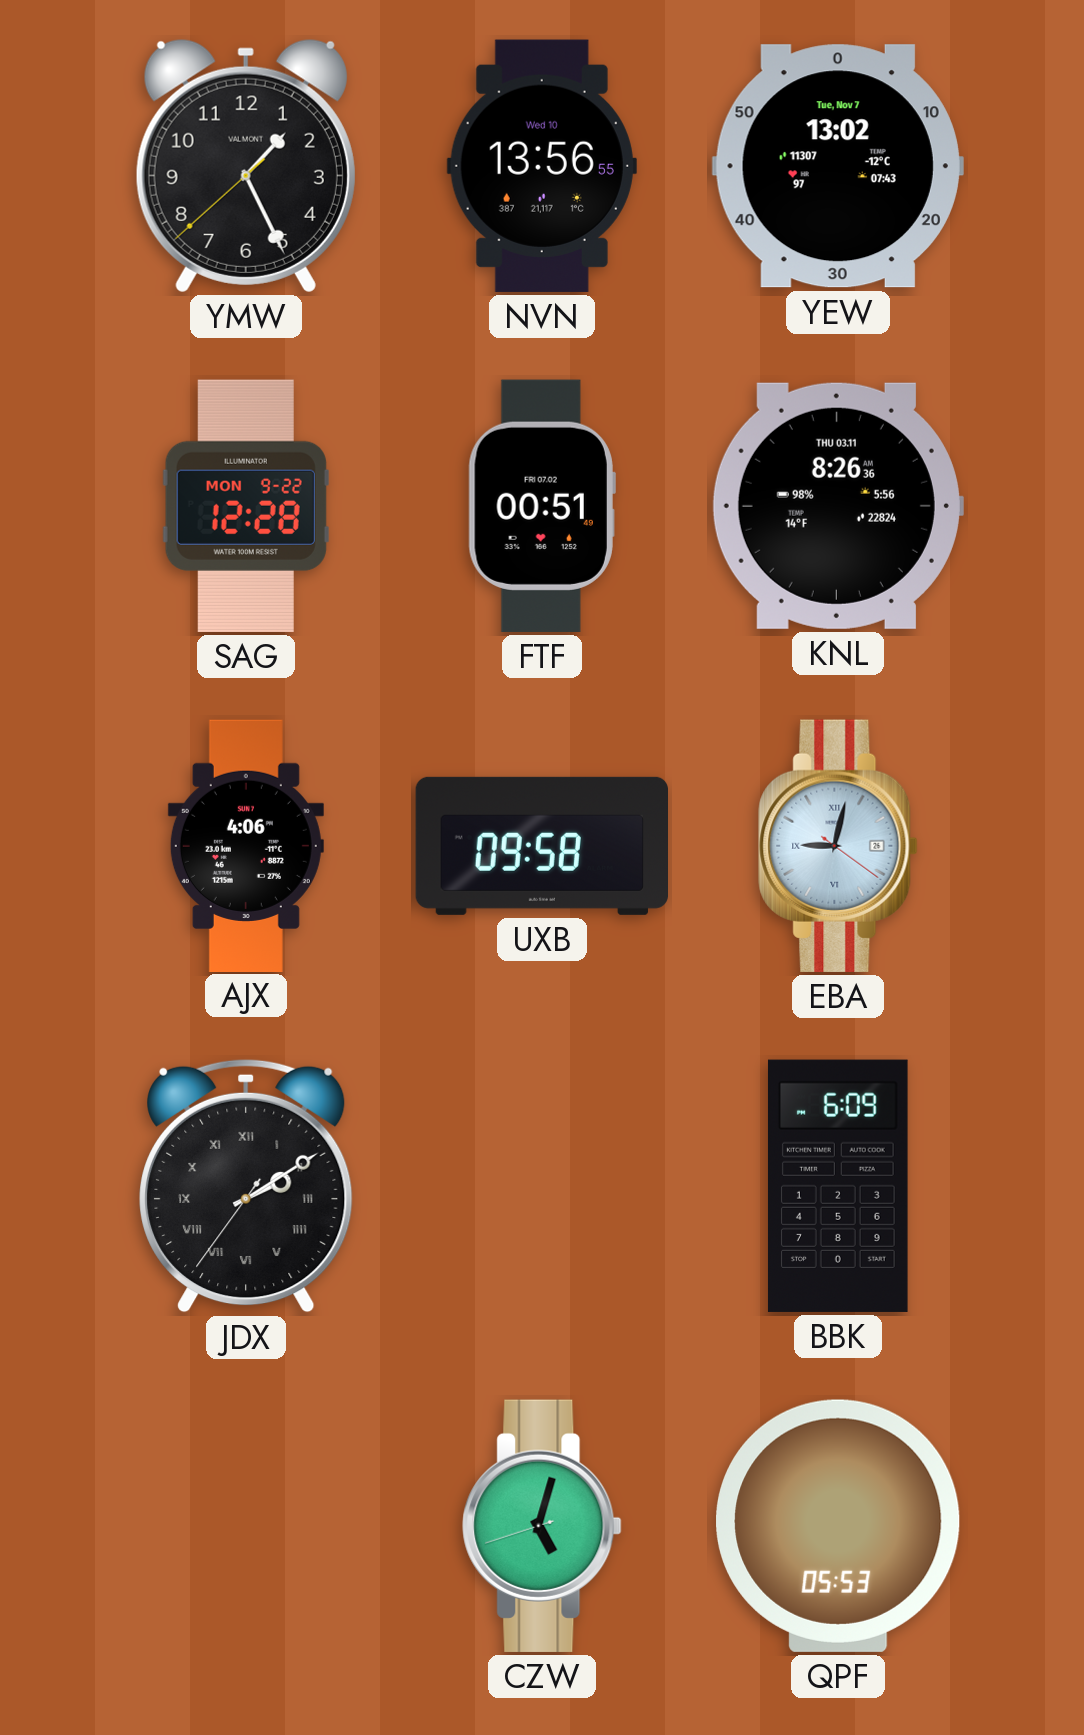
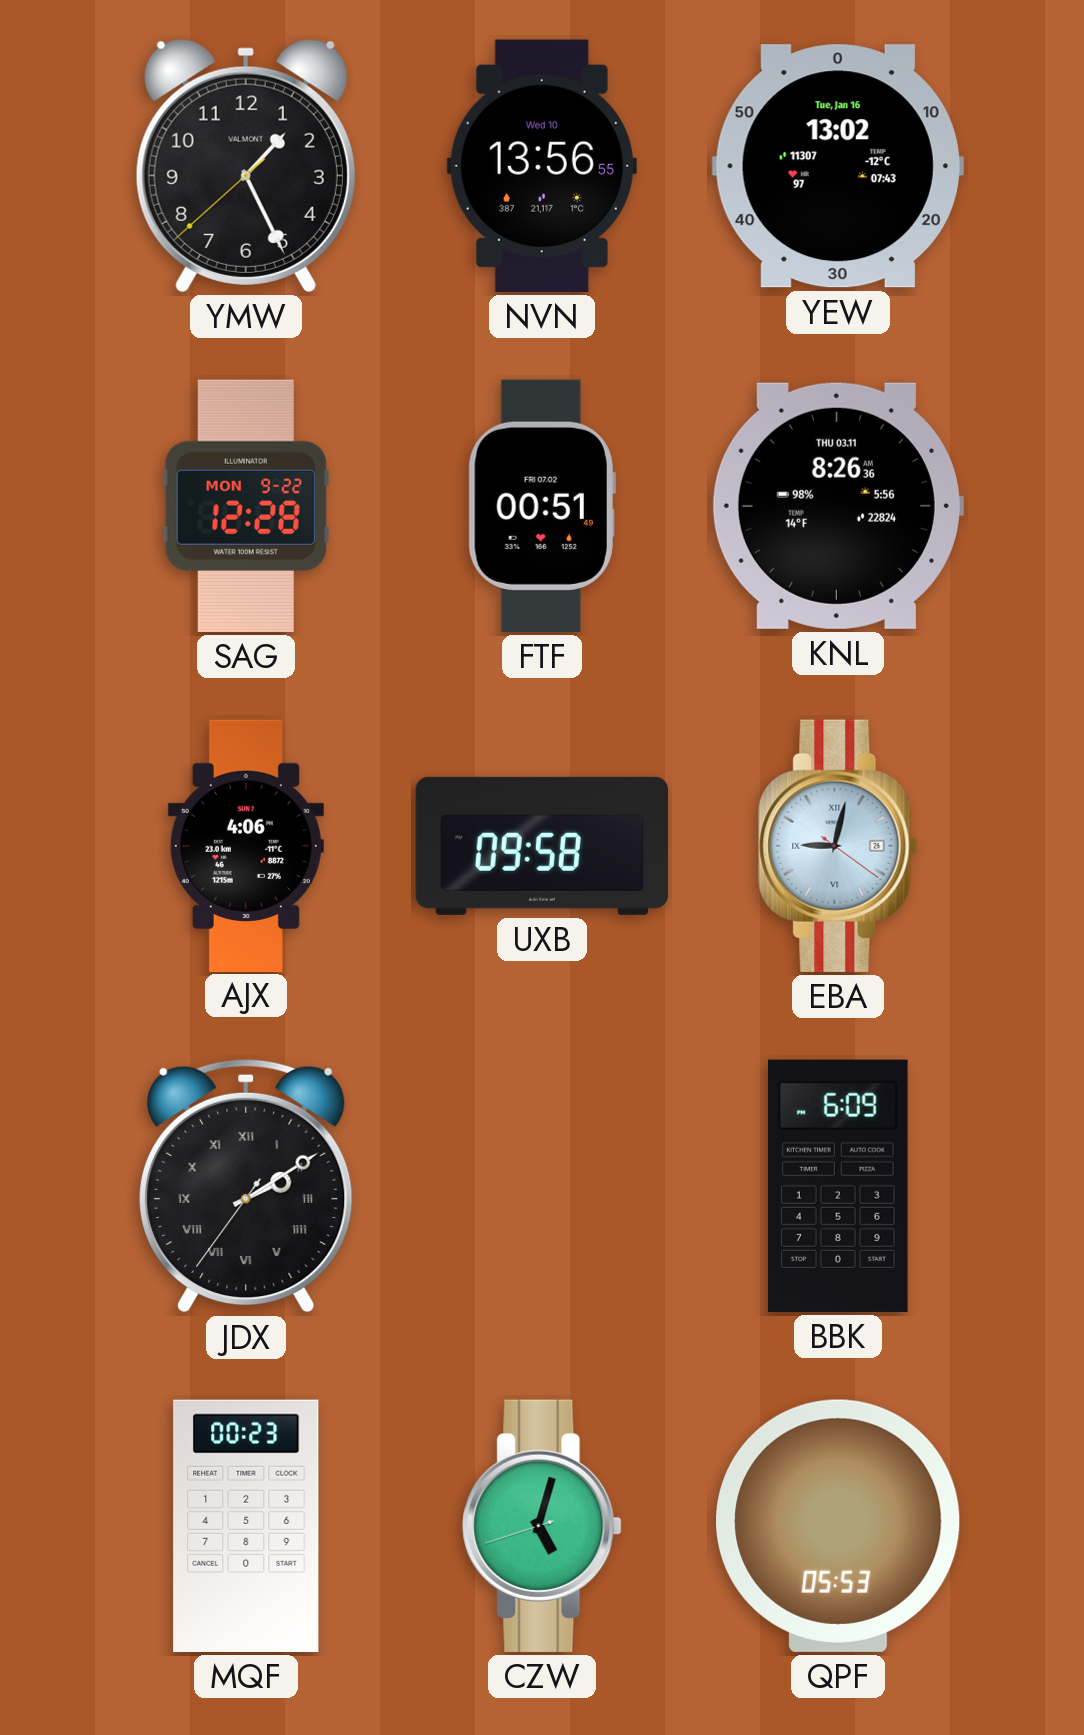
YEW date: Tue, Nov 7 -> Tue, Jan 16 (838, 166)
MQF: none -> 00:23 (246, 1526)
